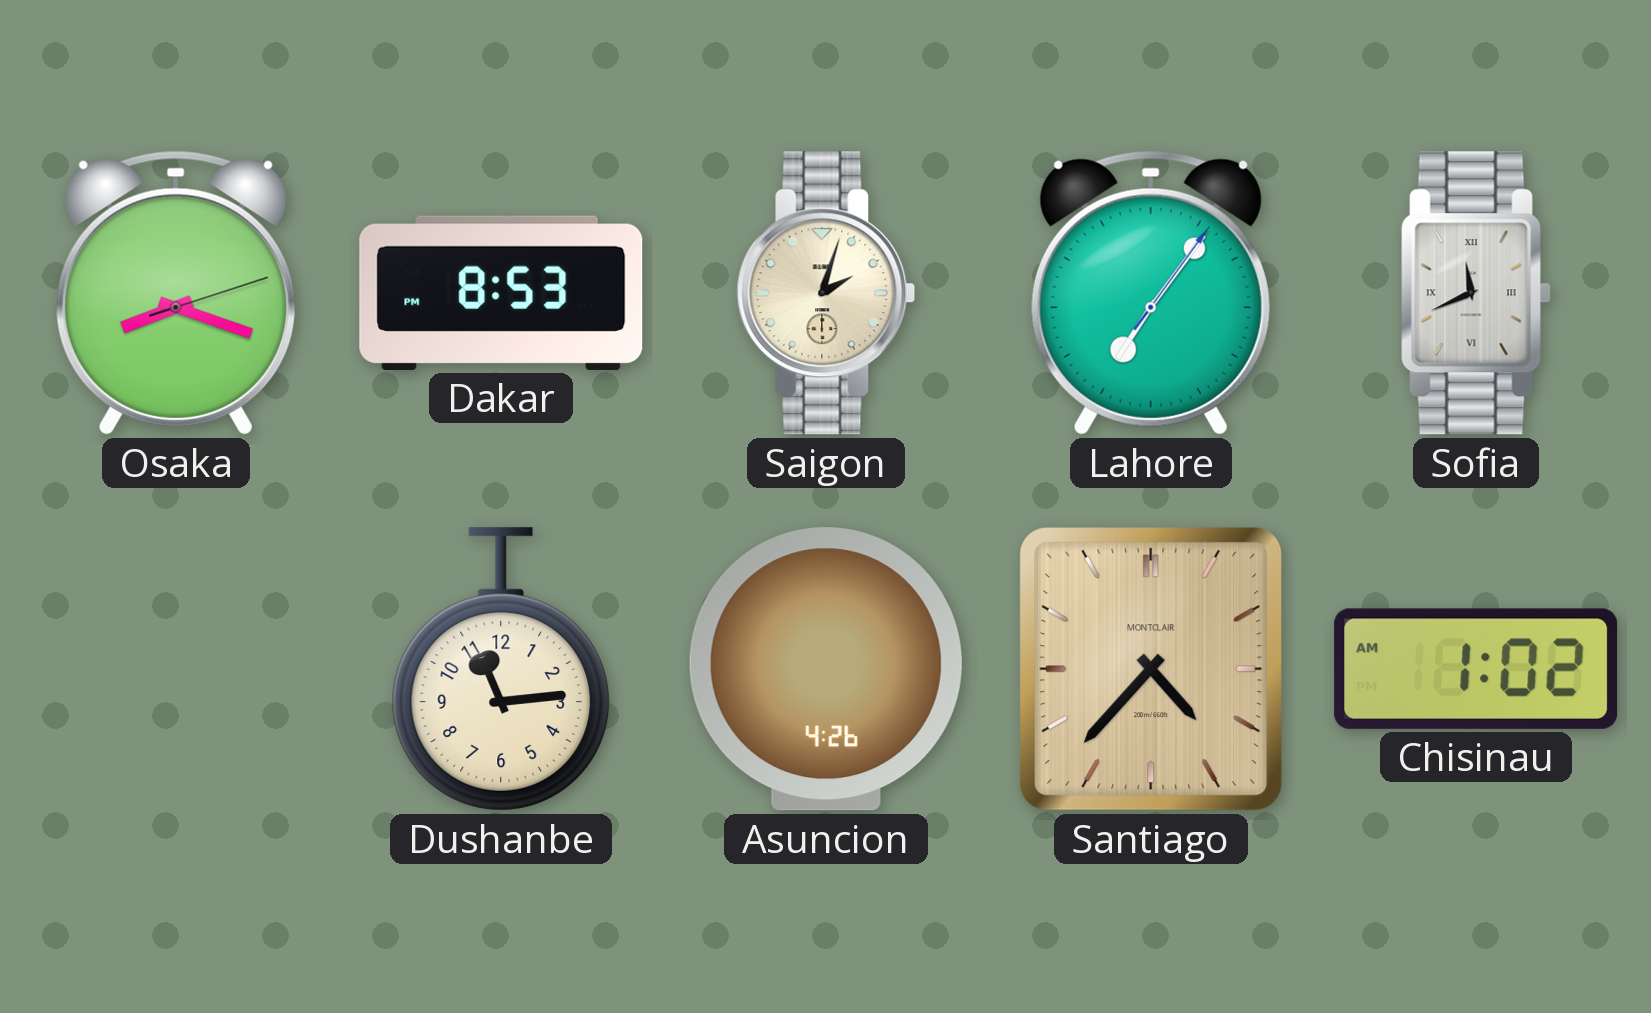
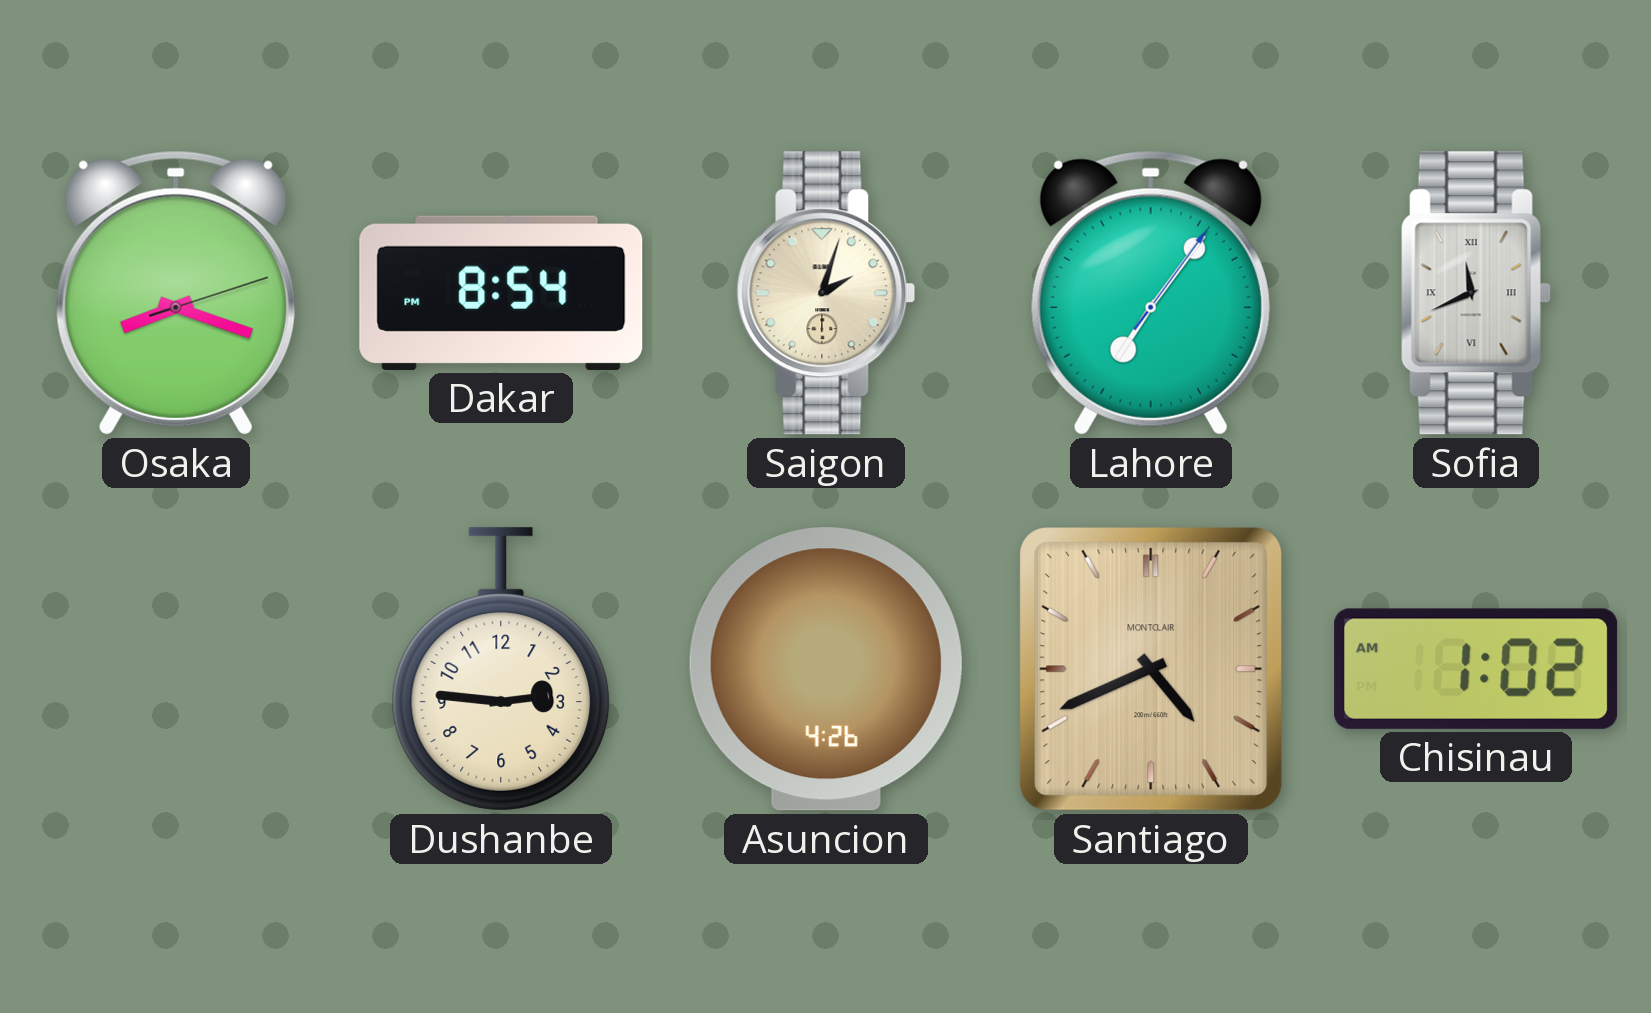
Dakar: 8:53 -> 8:54 (501, 293)
Dushanbe: 11:14 -> 2:46 (501, 669)
Santiago: 4:37 -> 4:41 (1151, 669)
